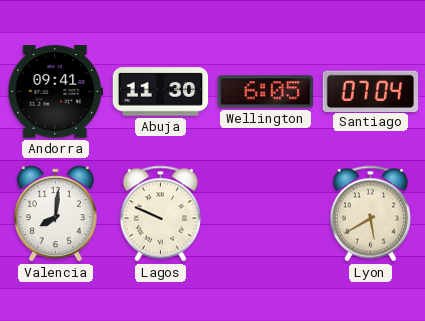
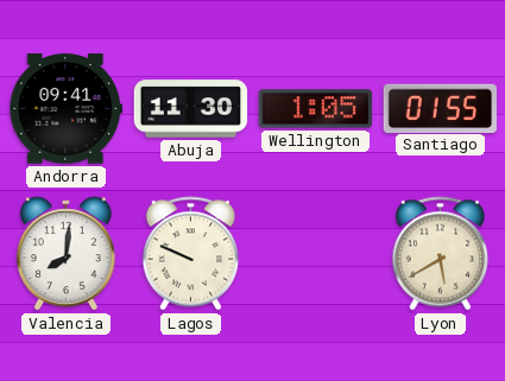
Wellington: 6:05 -> 1:05 (316, 109)
Santiago: 07:04 -> 01:55 (441, 108)
